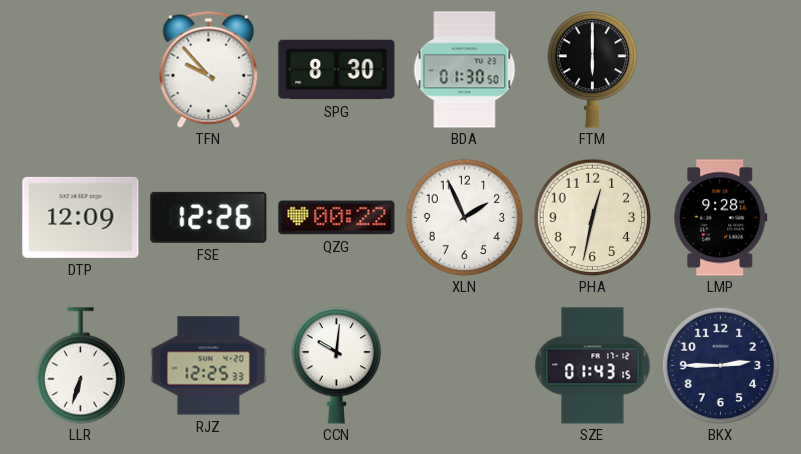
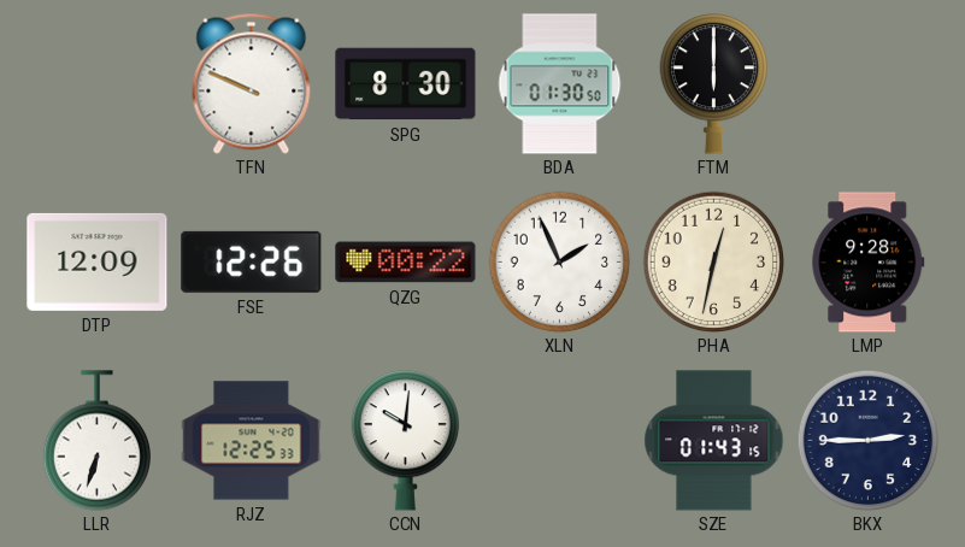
TFN: 9:53 -> 9:49 (252, 83)
